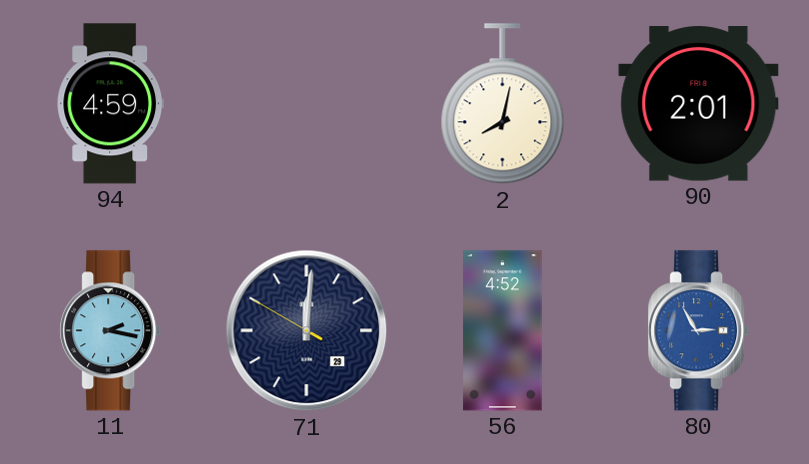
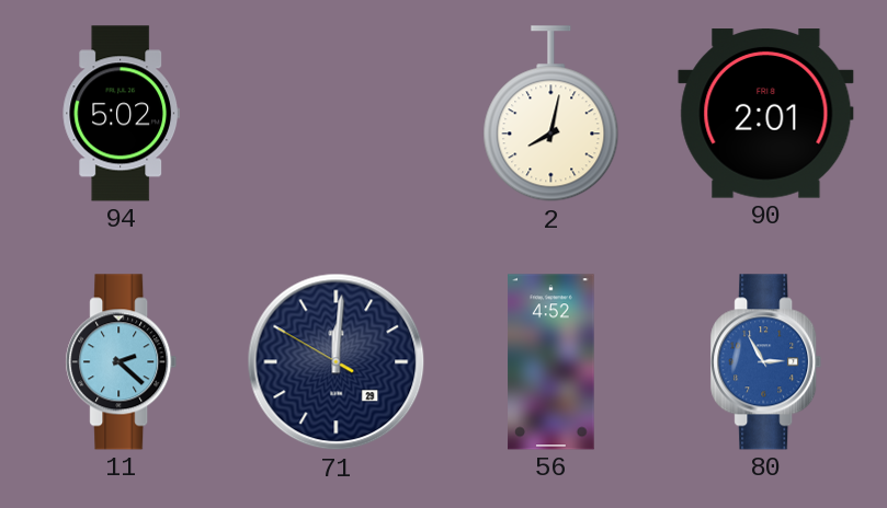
94: 4:59 -> 5:02 (121, 114)
11: 2:17 -> 2:22 (122, 362)
